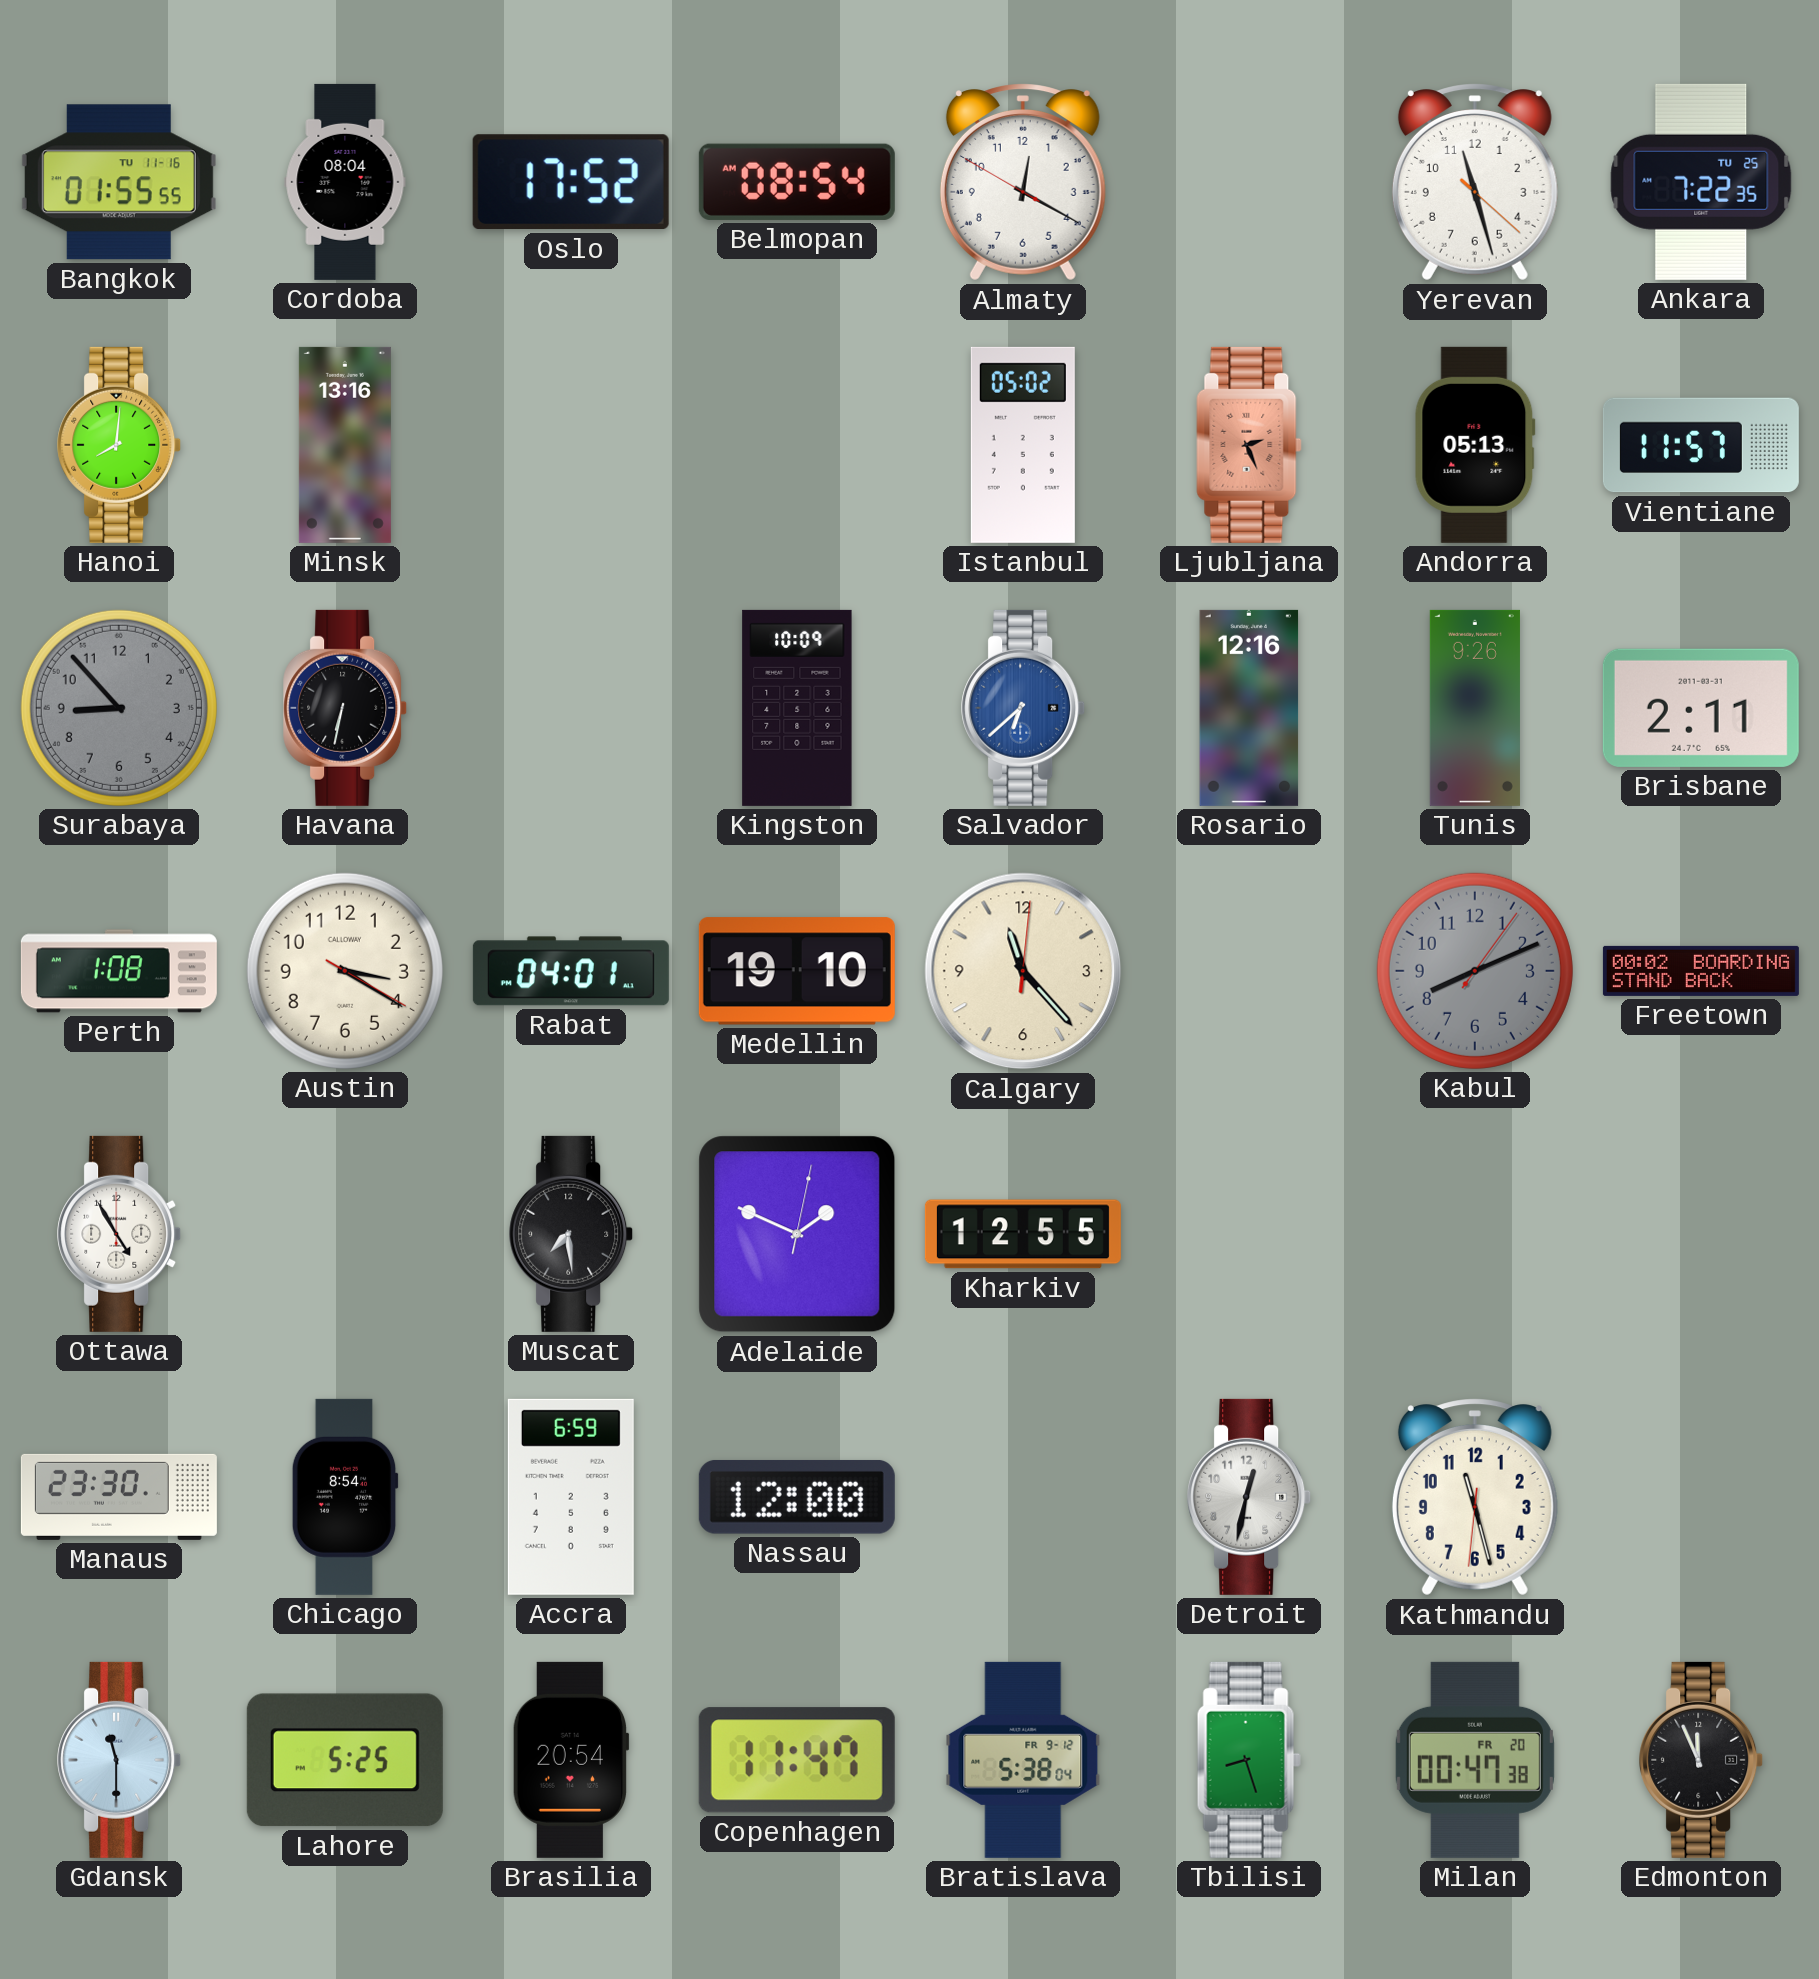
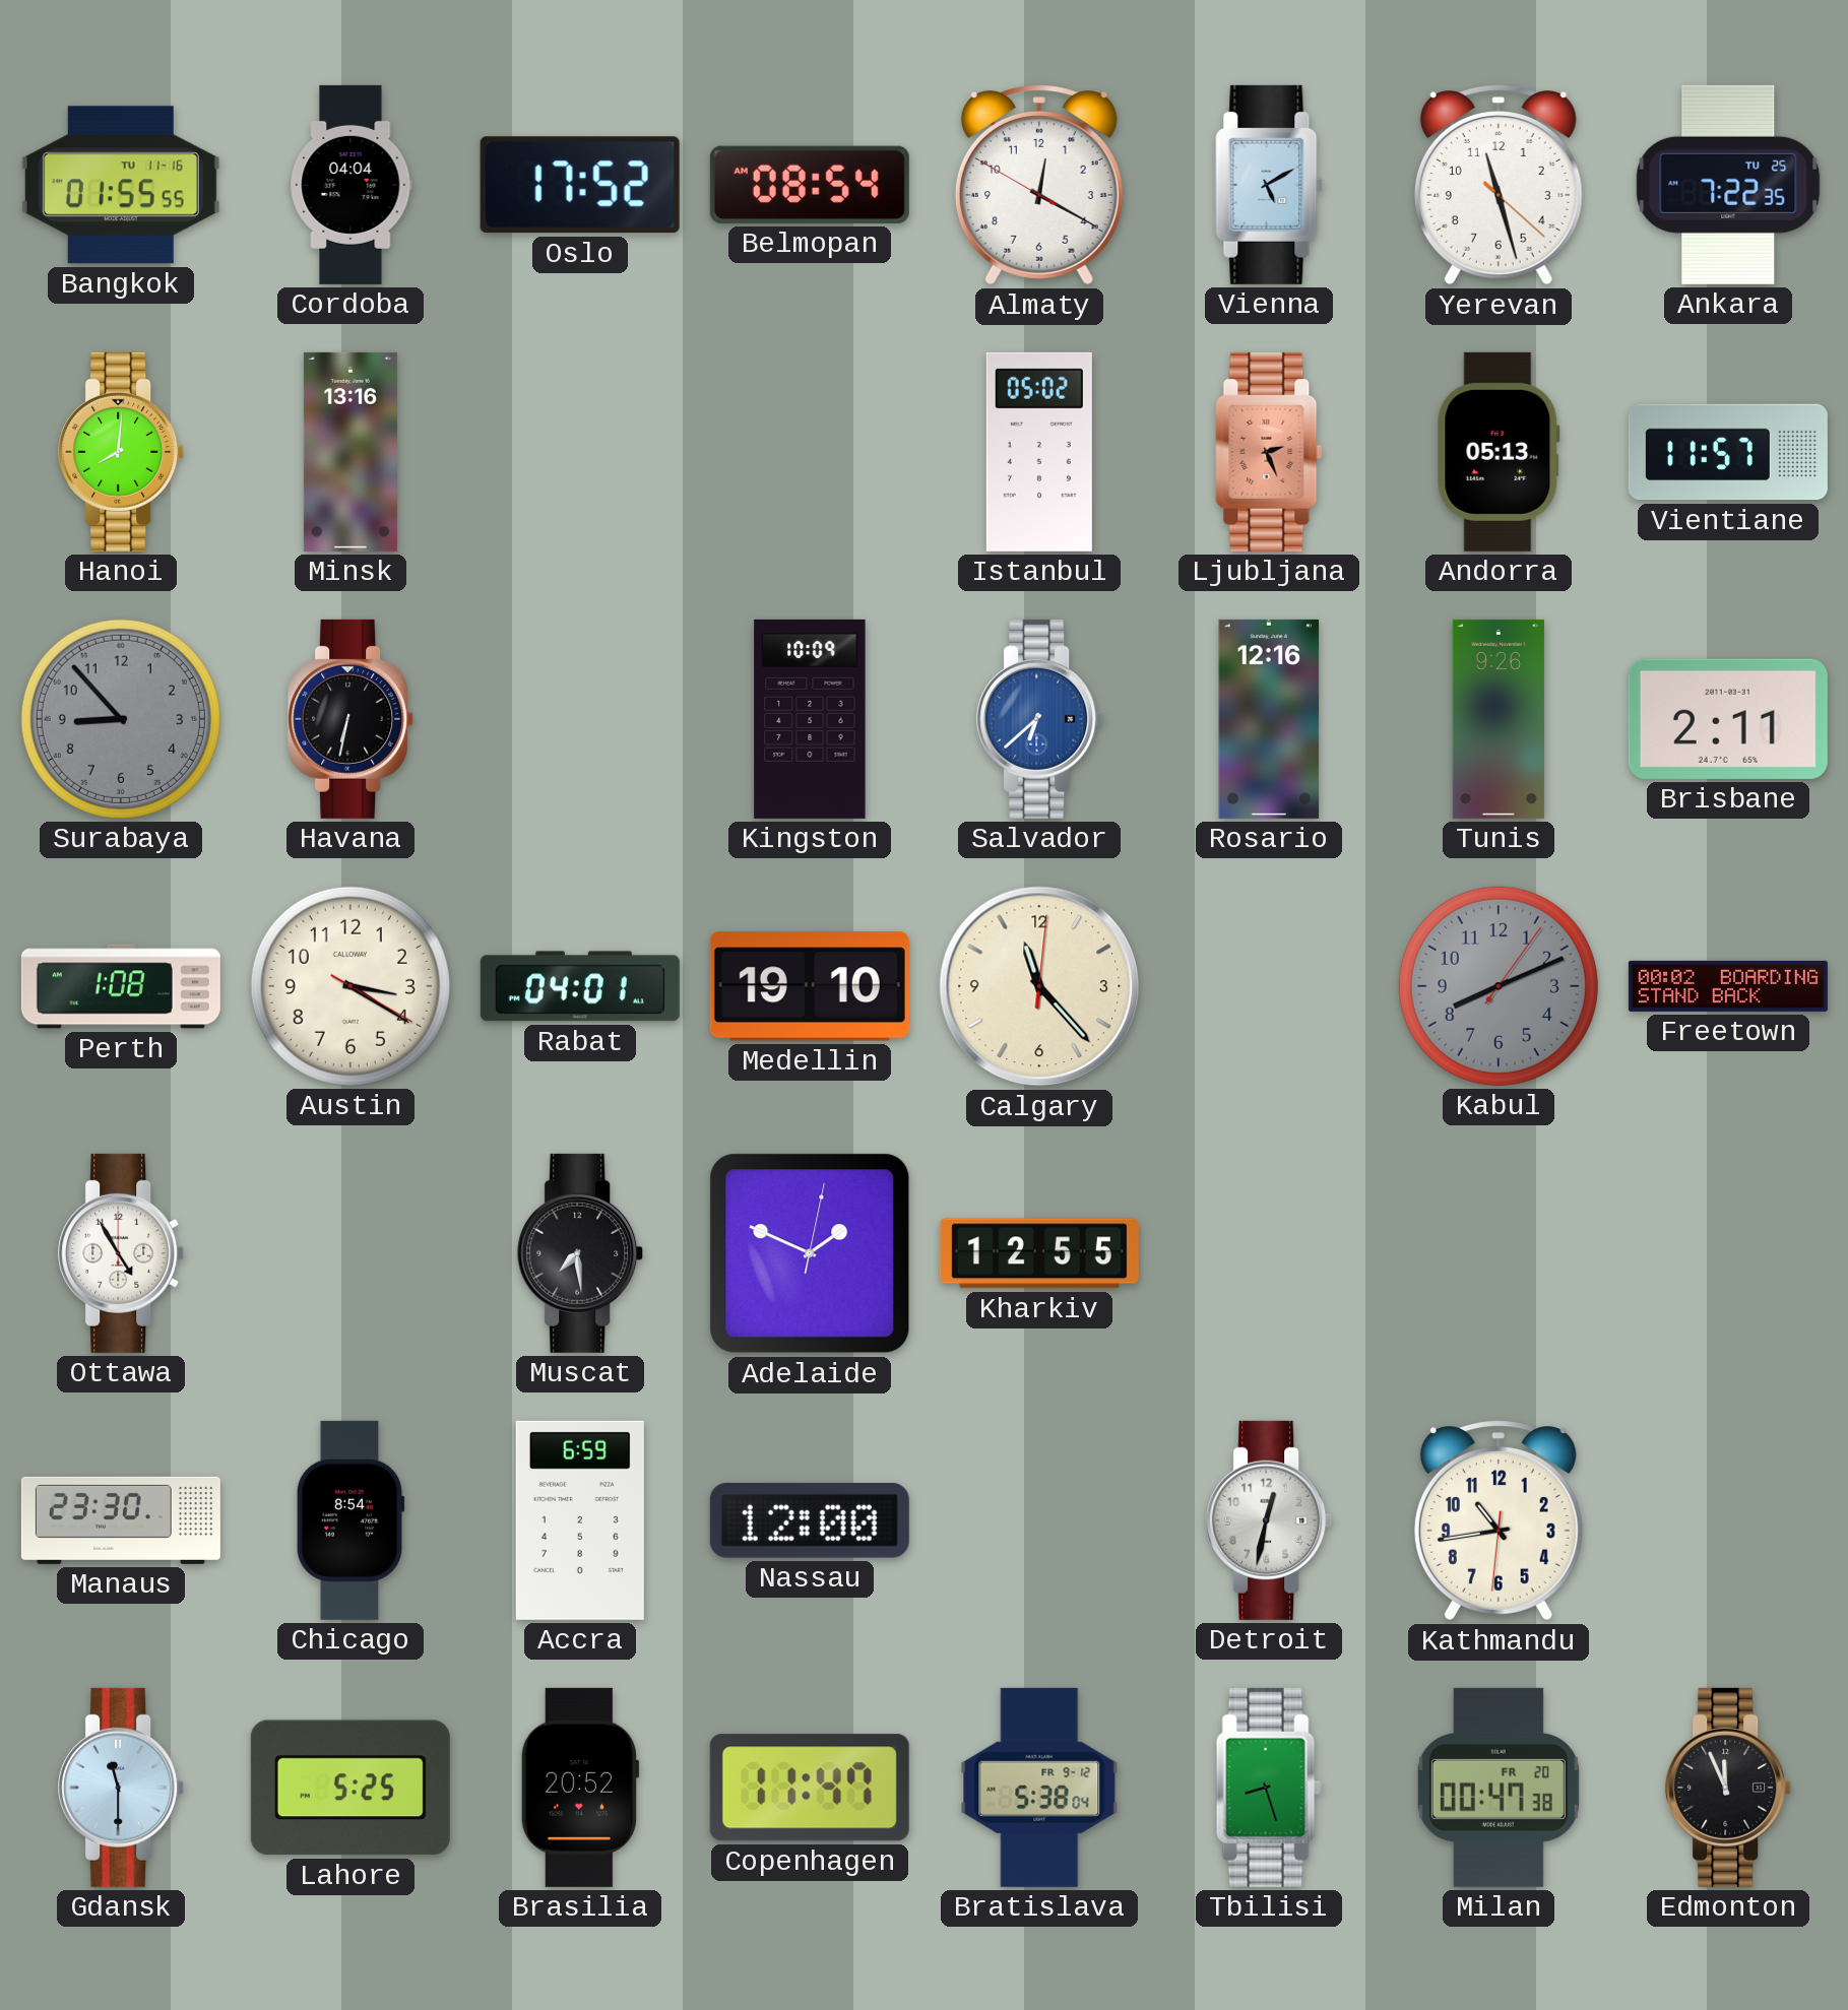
Cordoba: 08:04 -> 04:04 (351, 185)
Vienna: none -> 5:10 (1269, 185)
Kathmandu: 11:27 -> 10:43 (1499, 1520)
Brasilia: 20:54 -> 20:52 (580, 1788)
